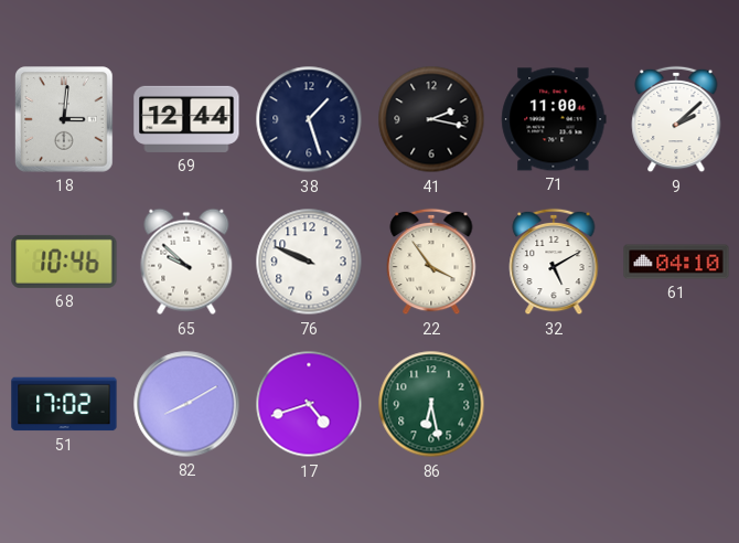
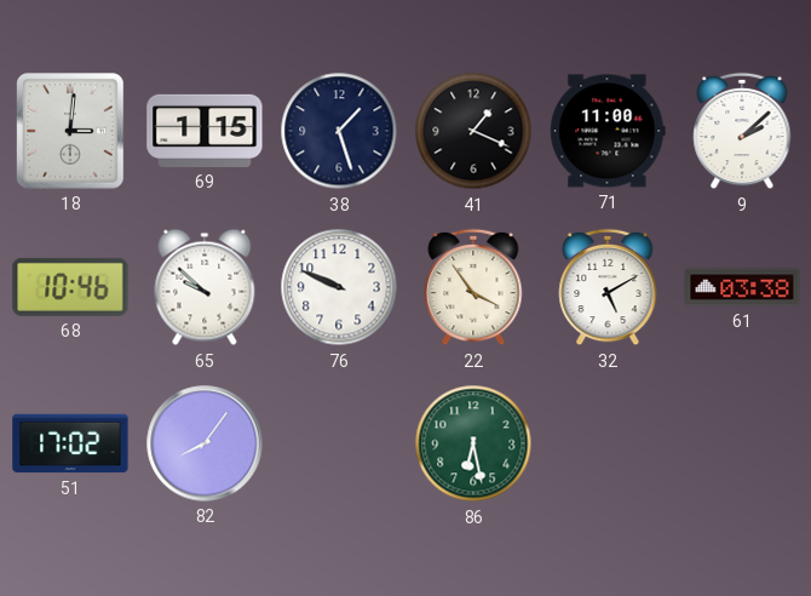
69: 12:44 -> 1:15 (205, 131)
41: 2:17 -> 1:19 (473, 131)
61: 04:10 -> 03:38 (742, 287)
82: 8:10 -> 8:06 (205, 443)
17: 4:42 -> none (309, 404)
